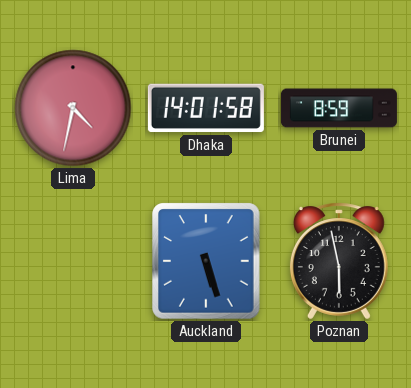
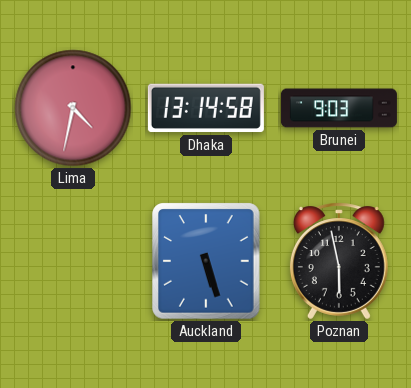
Dhaka: 14:01 -> 13:14 (206, 108)
Brunei: 8:59 -> 9:03 (339, 108)
